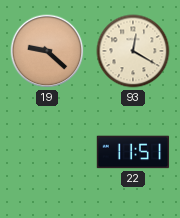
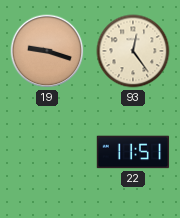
19: 9:22 -> 9:18 (47, 51)
93: 12:20 -> 12:24 (133, 51)
